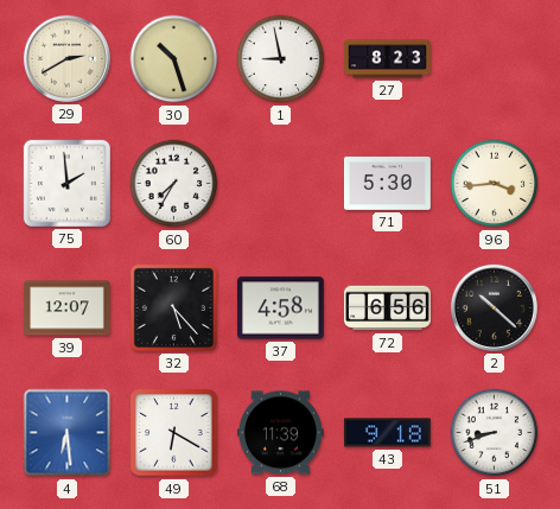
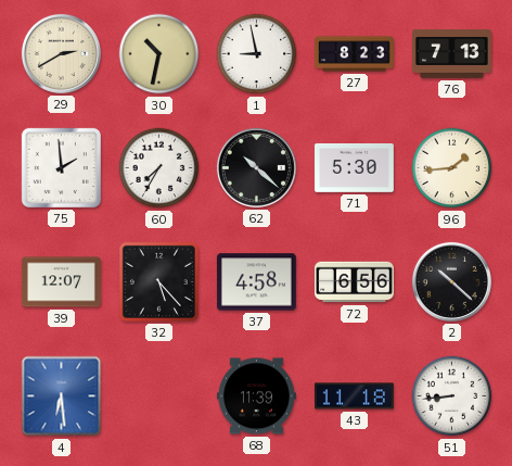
30: 10:27 -> 10:32 (159, 54)
76: none -> 7:13 (452, 54)
62: none -> 10:22 (256, 167)
96: 3:44 -> 1:44 (452, 168)
49: 6:20 -> none (174, 433)
43: 9:18 -> 11:18 (354, 396)
51: 8:42 -> 8:44 (452, 396)
